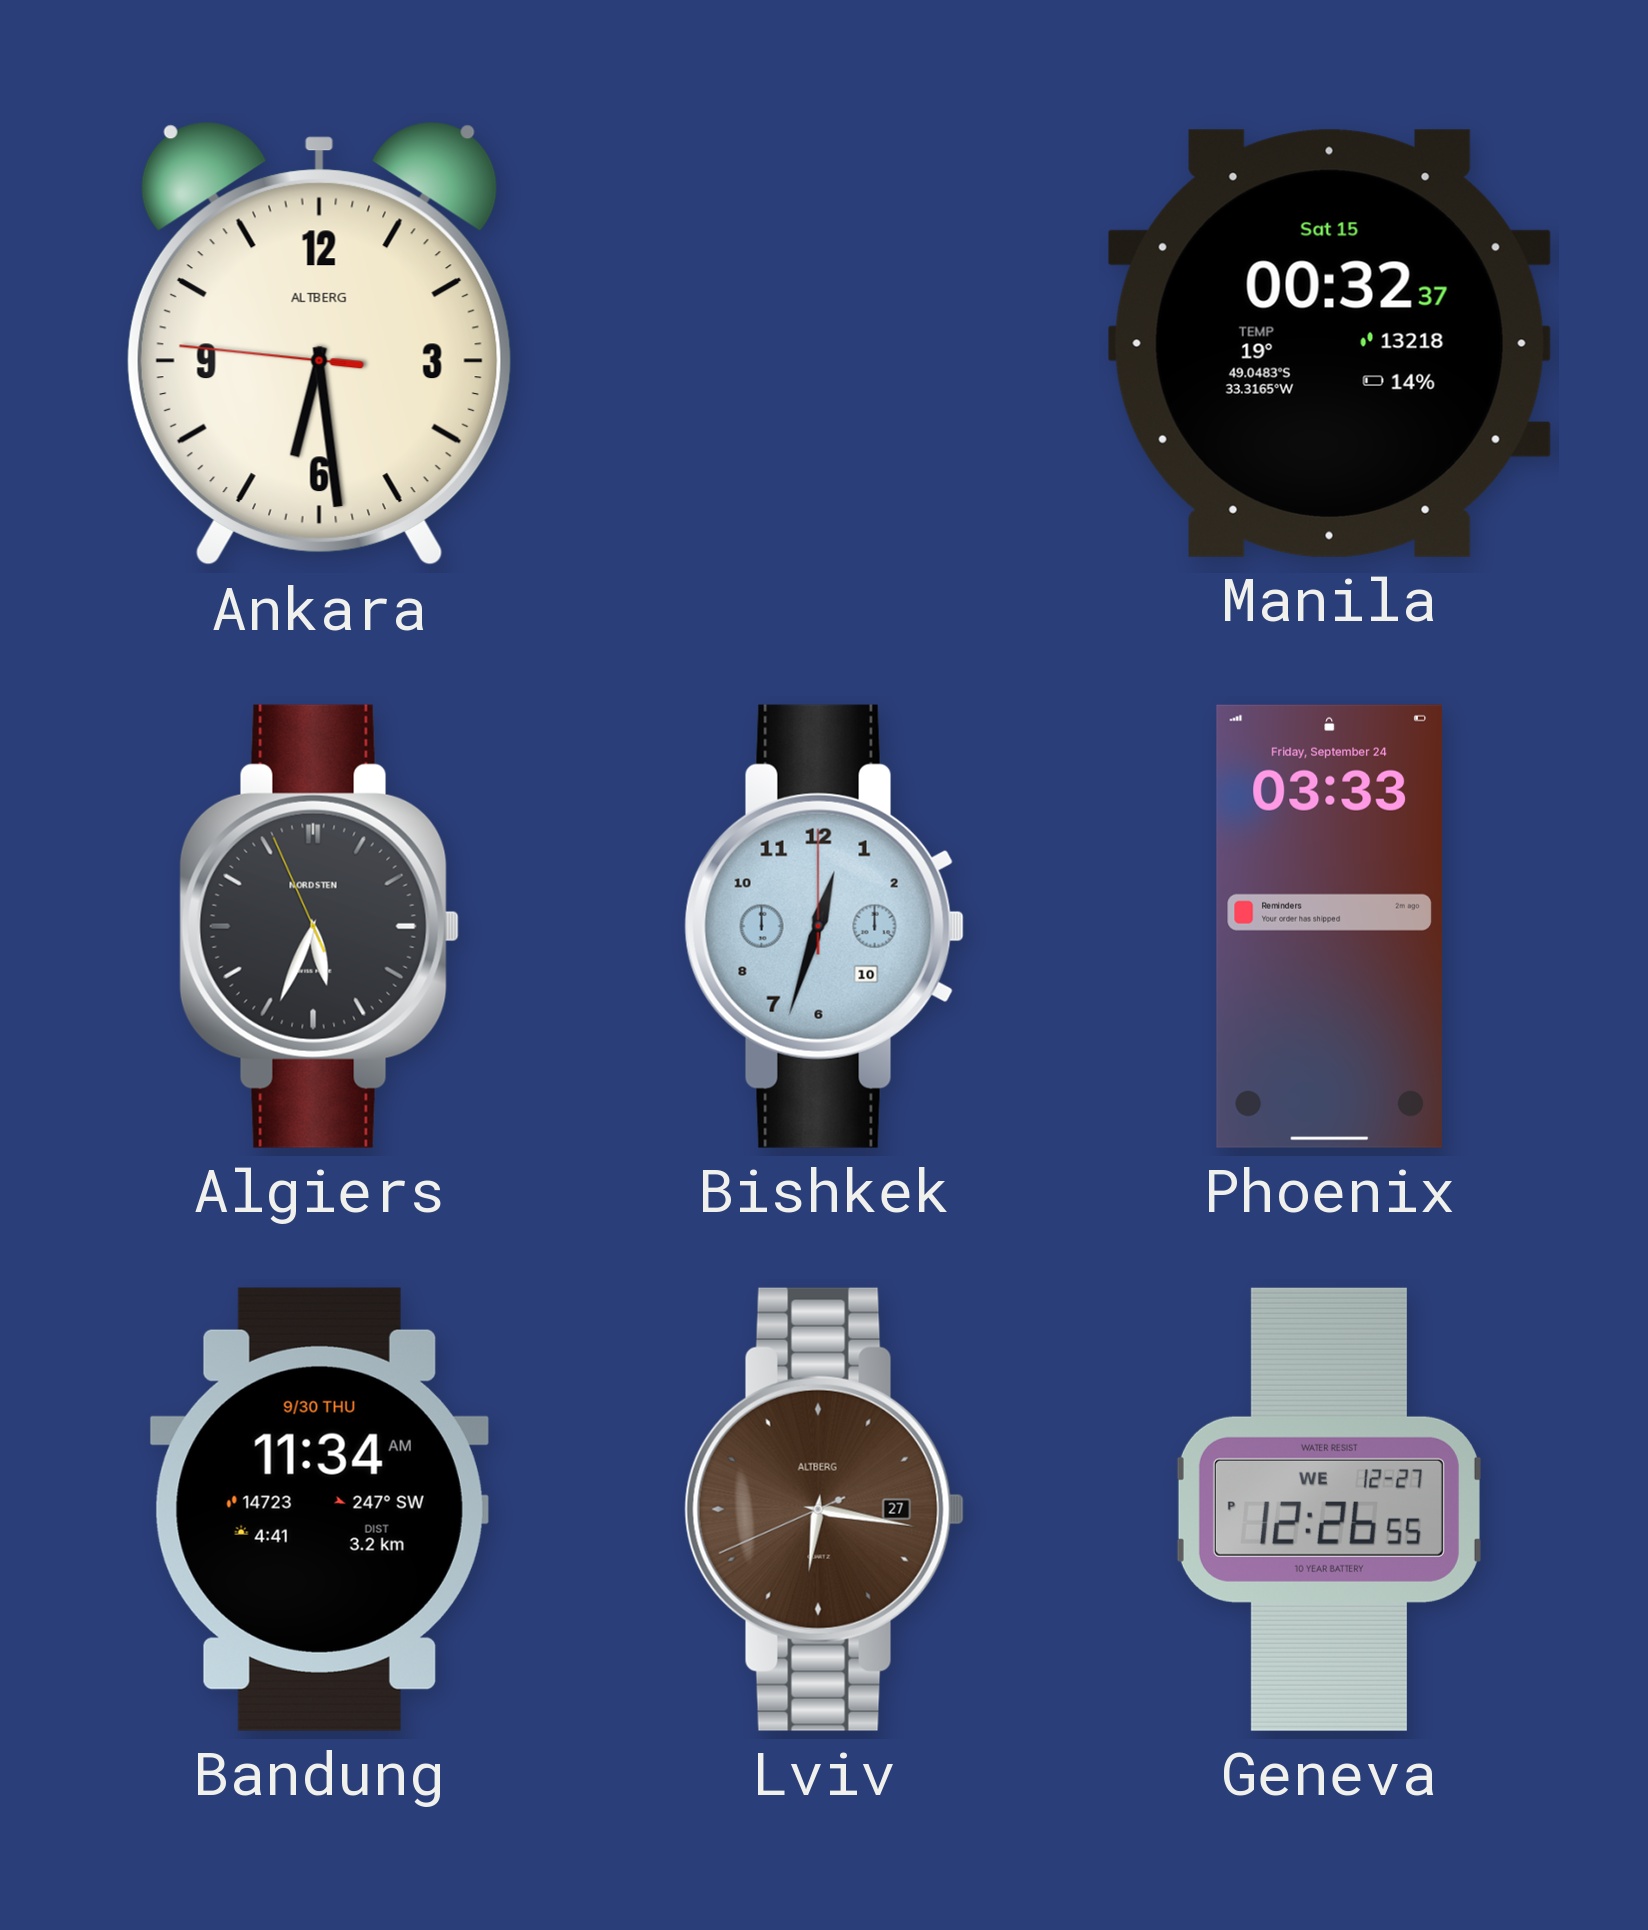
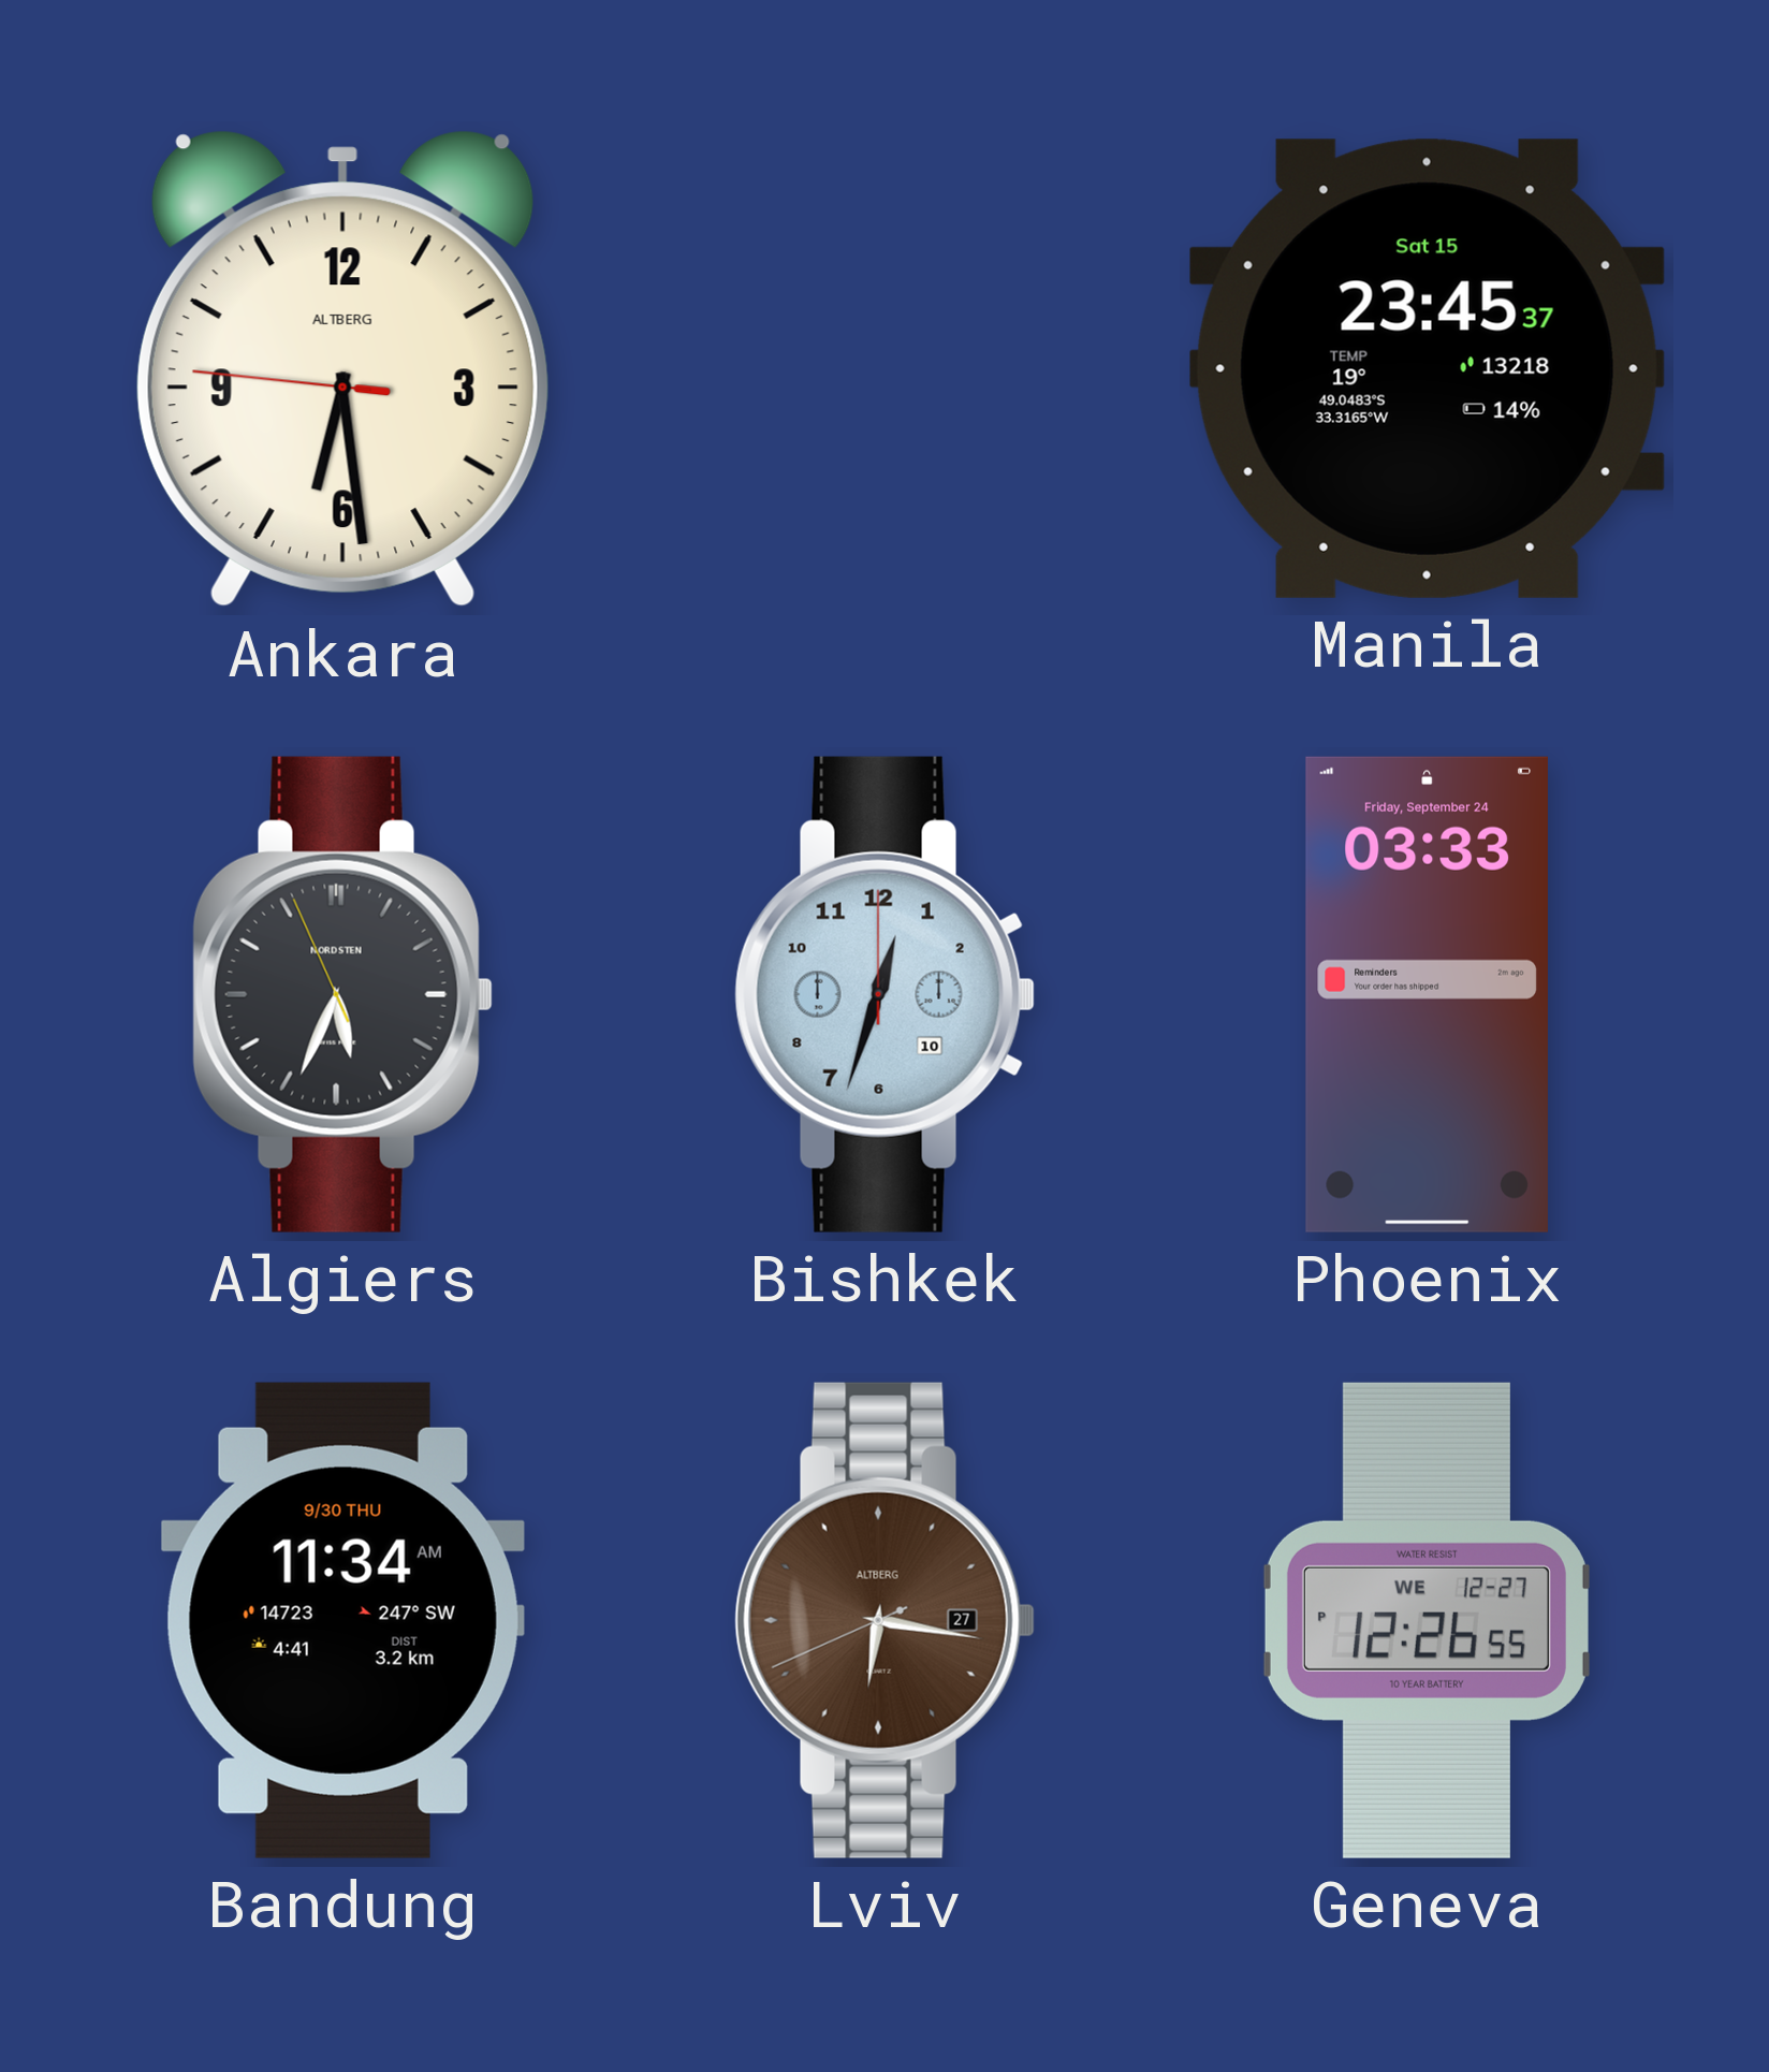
Manila: 00:32 -> 23:45 (1427, 368)
